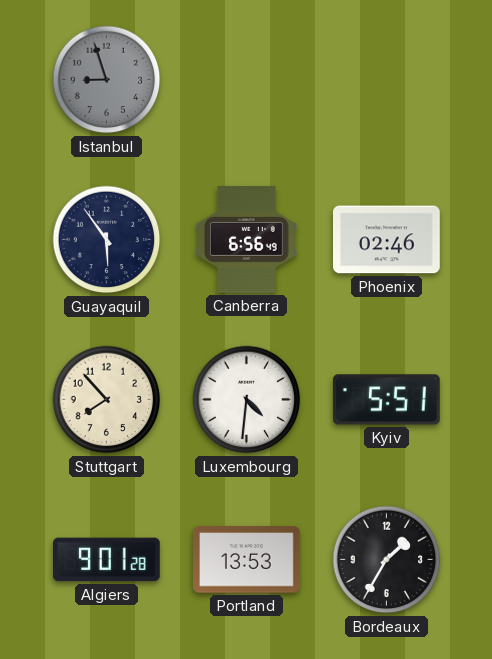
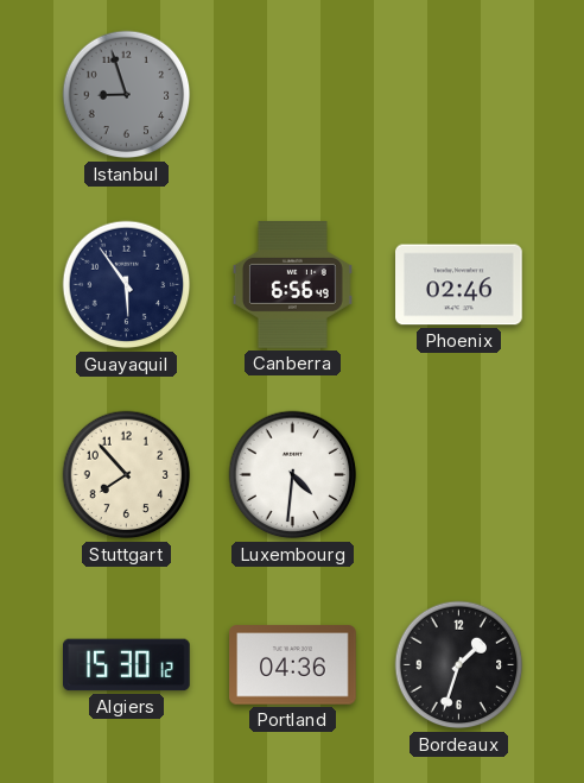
Kyiv: 5:51 -> none (387, 400)
Algiers: 9:01 -> 15:30 (127, 665)
Portland: 13:53 -> 04:36 (293, 665)
Bordeaux: 1:35 -> 1:33 (459, 665)
